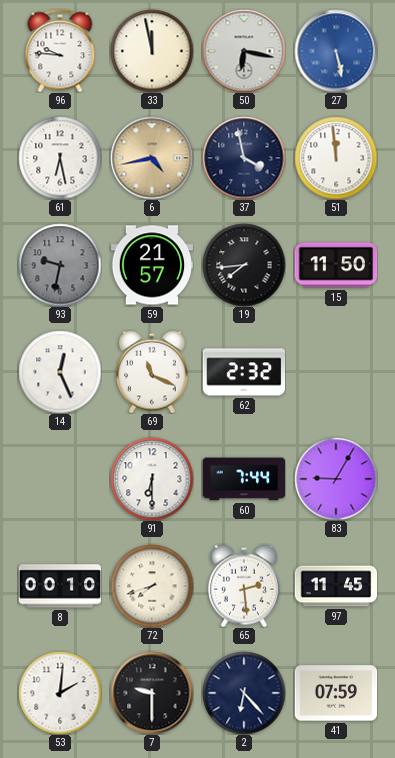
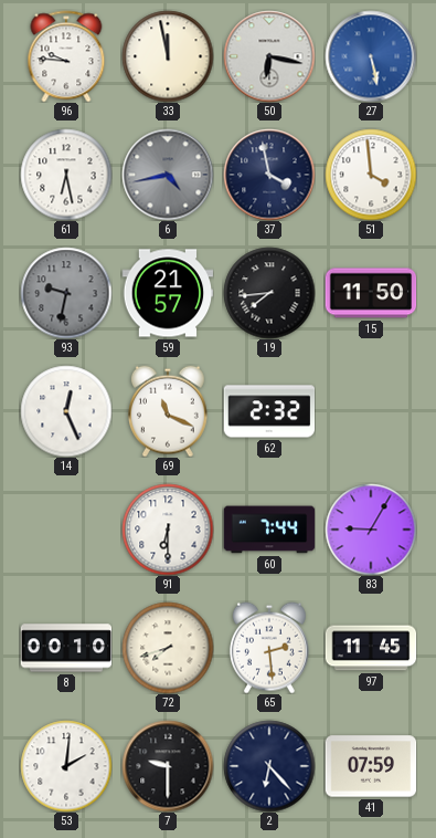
6 dial: champagne -> grey (168, 175)
51: 11:59 -> 3:59 (371, 175)
